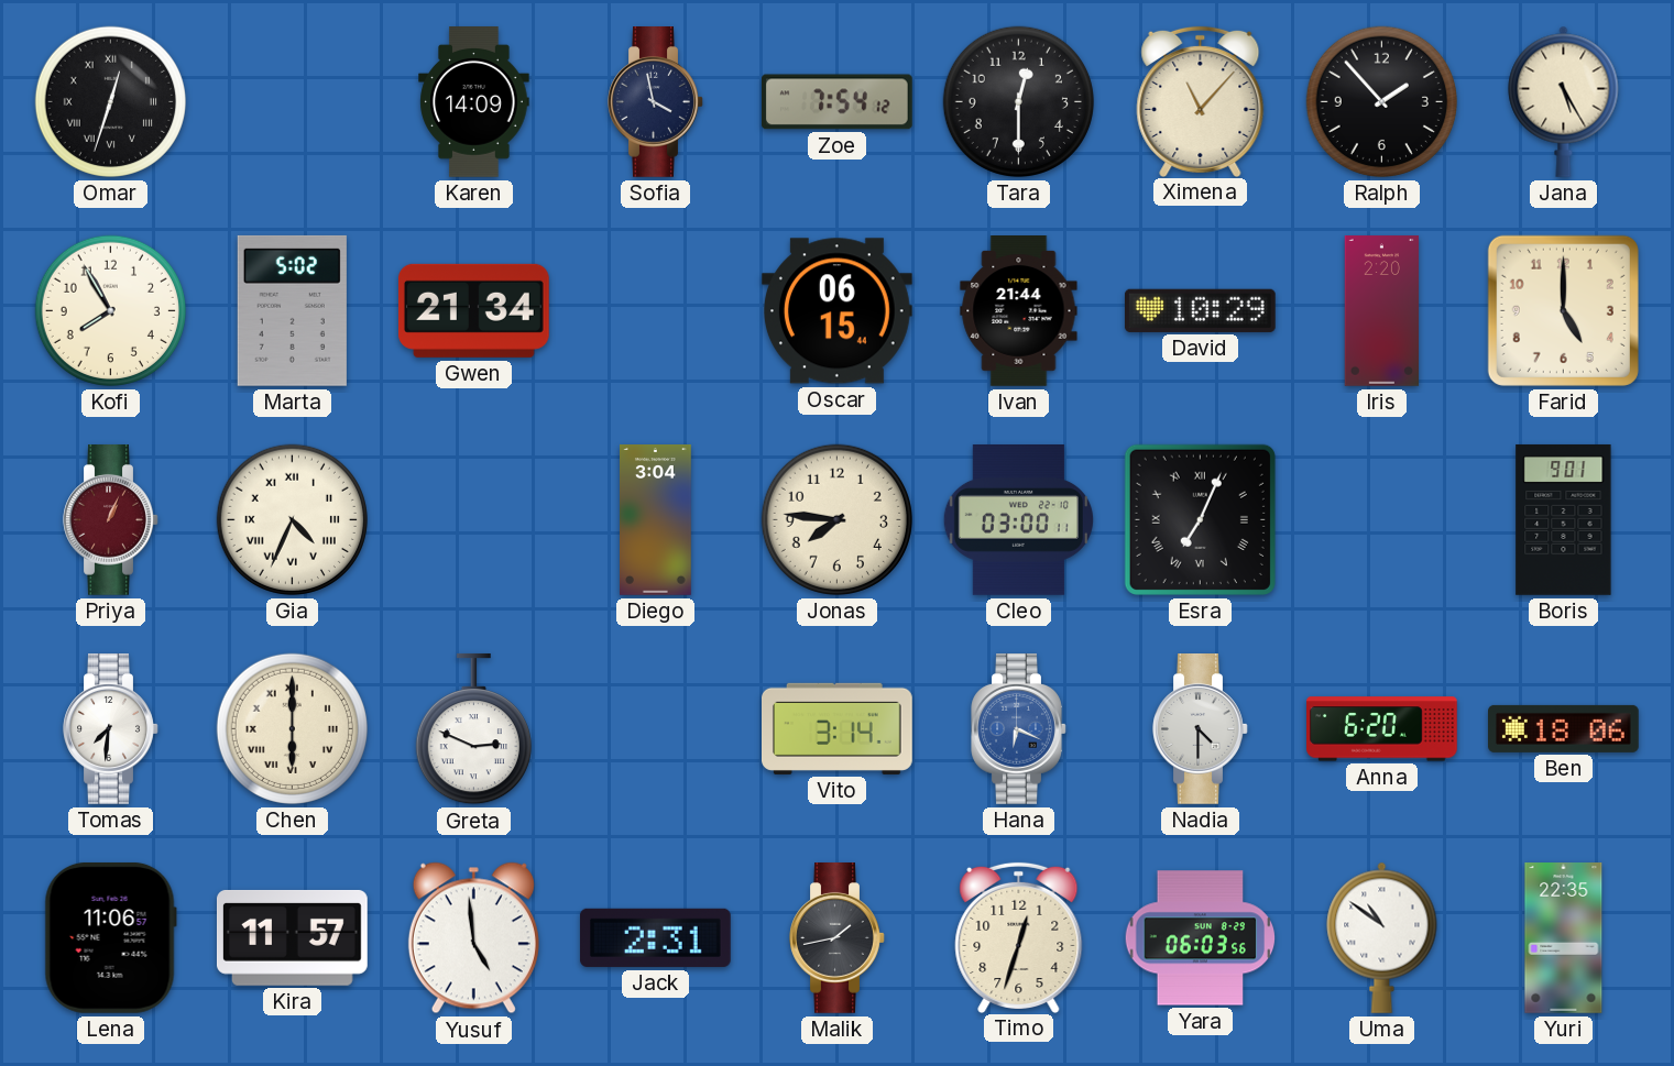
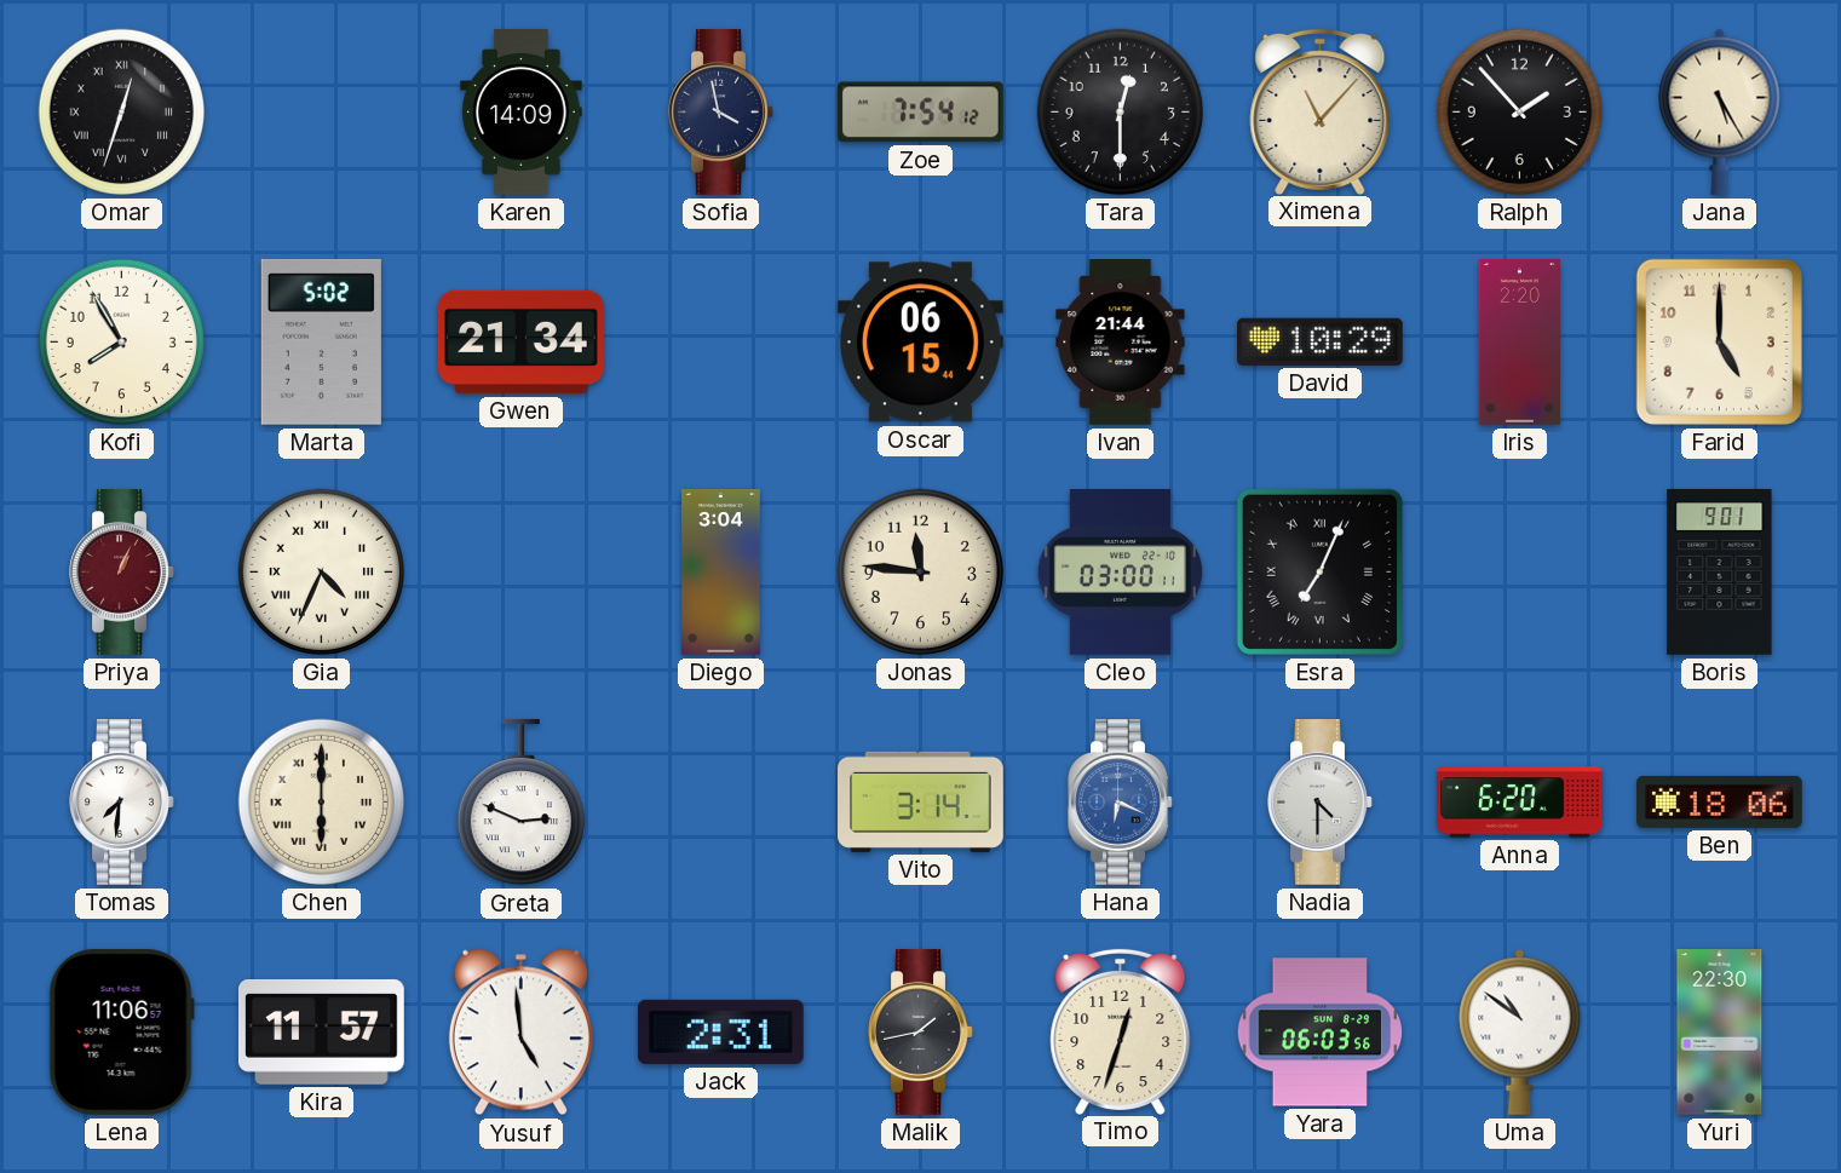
Jonas: 7:46 -> 11:46 (920, 571)
Yuri: 22:35 -> 22:30 (1720, 1033)
